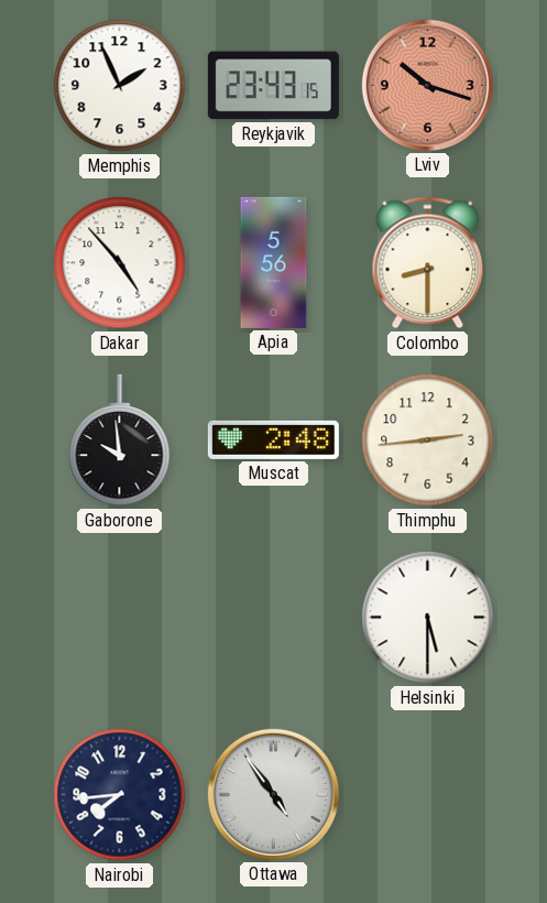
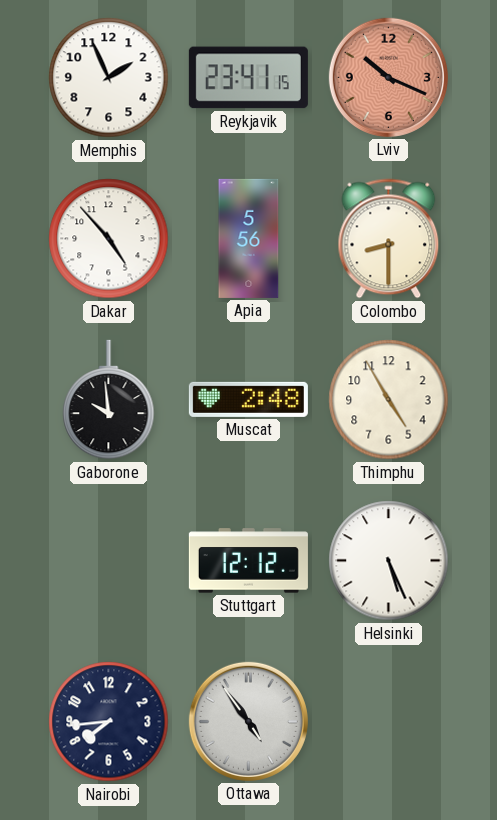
Reykjavik: 23:43 -> 23:41 (248, 78)
Lviv: 10:18 -> 10:19 (388, 77)
Thimphu: 2:44 -> 4:55 (389, 400)
Stuttgart: none -> 12:12 (248, 561)
Helsinki: 5:30 -> 5:26 (389, 561)
